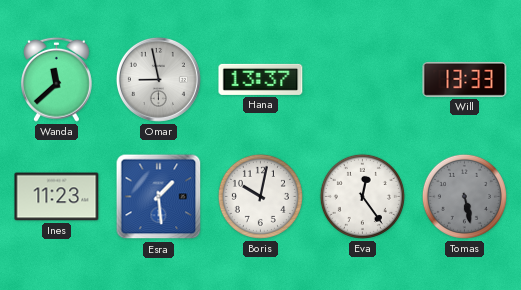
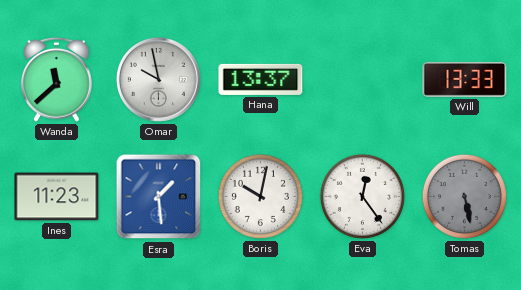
Omar: 8:58 -> 9:58 (158, 79)
